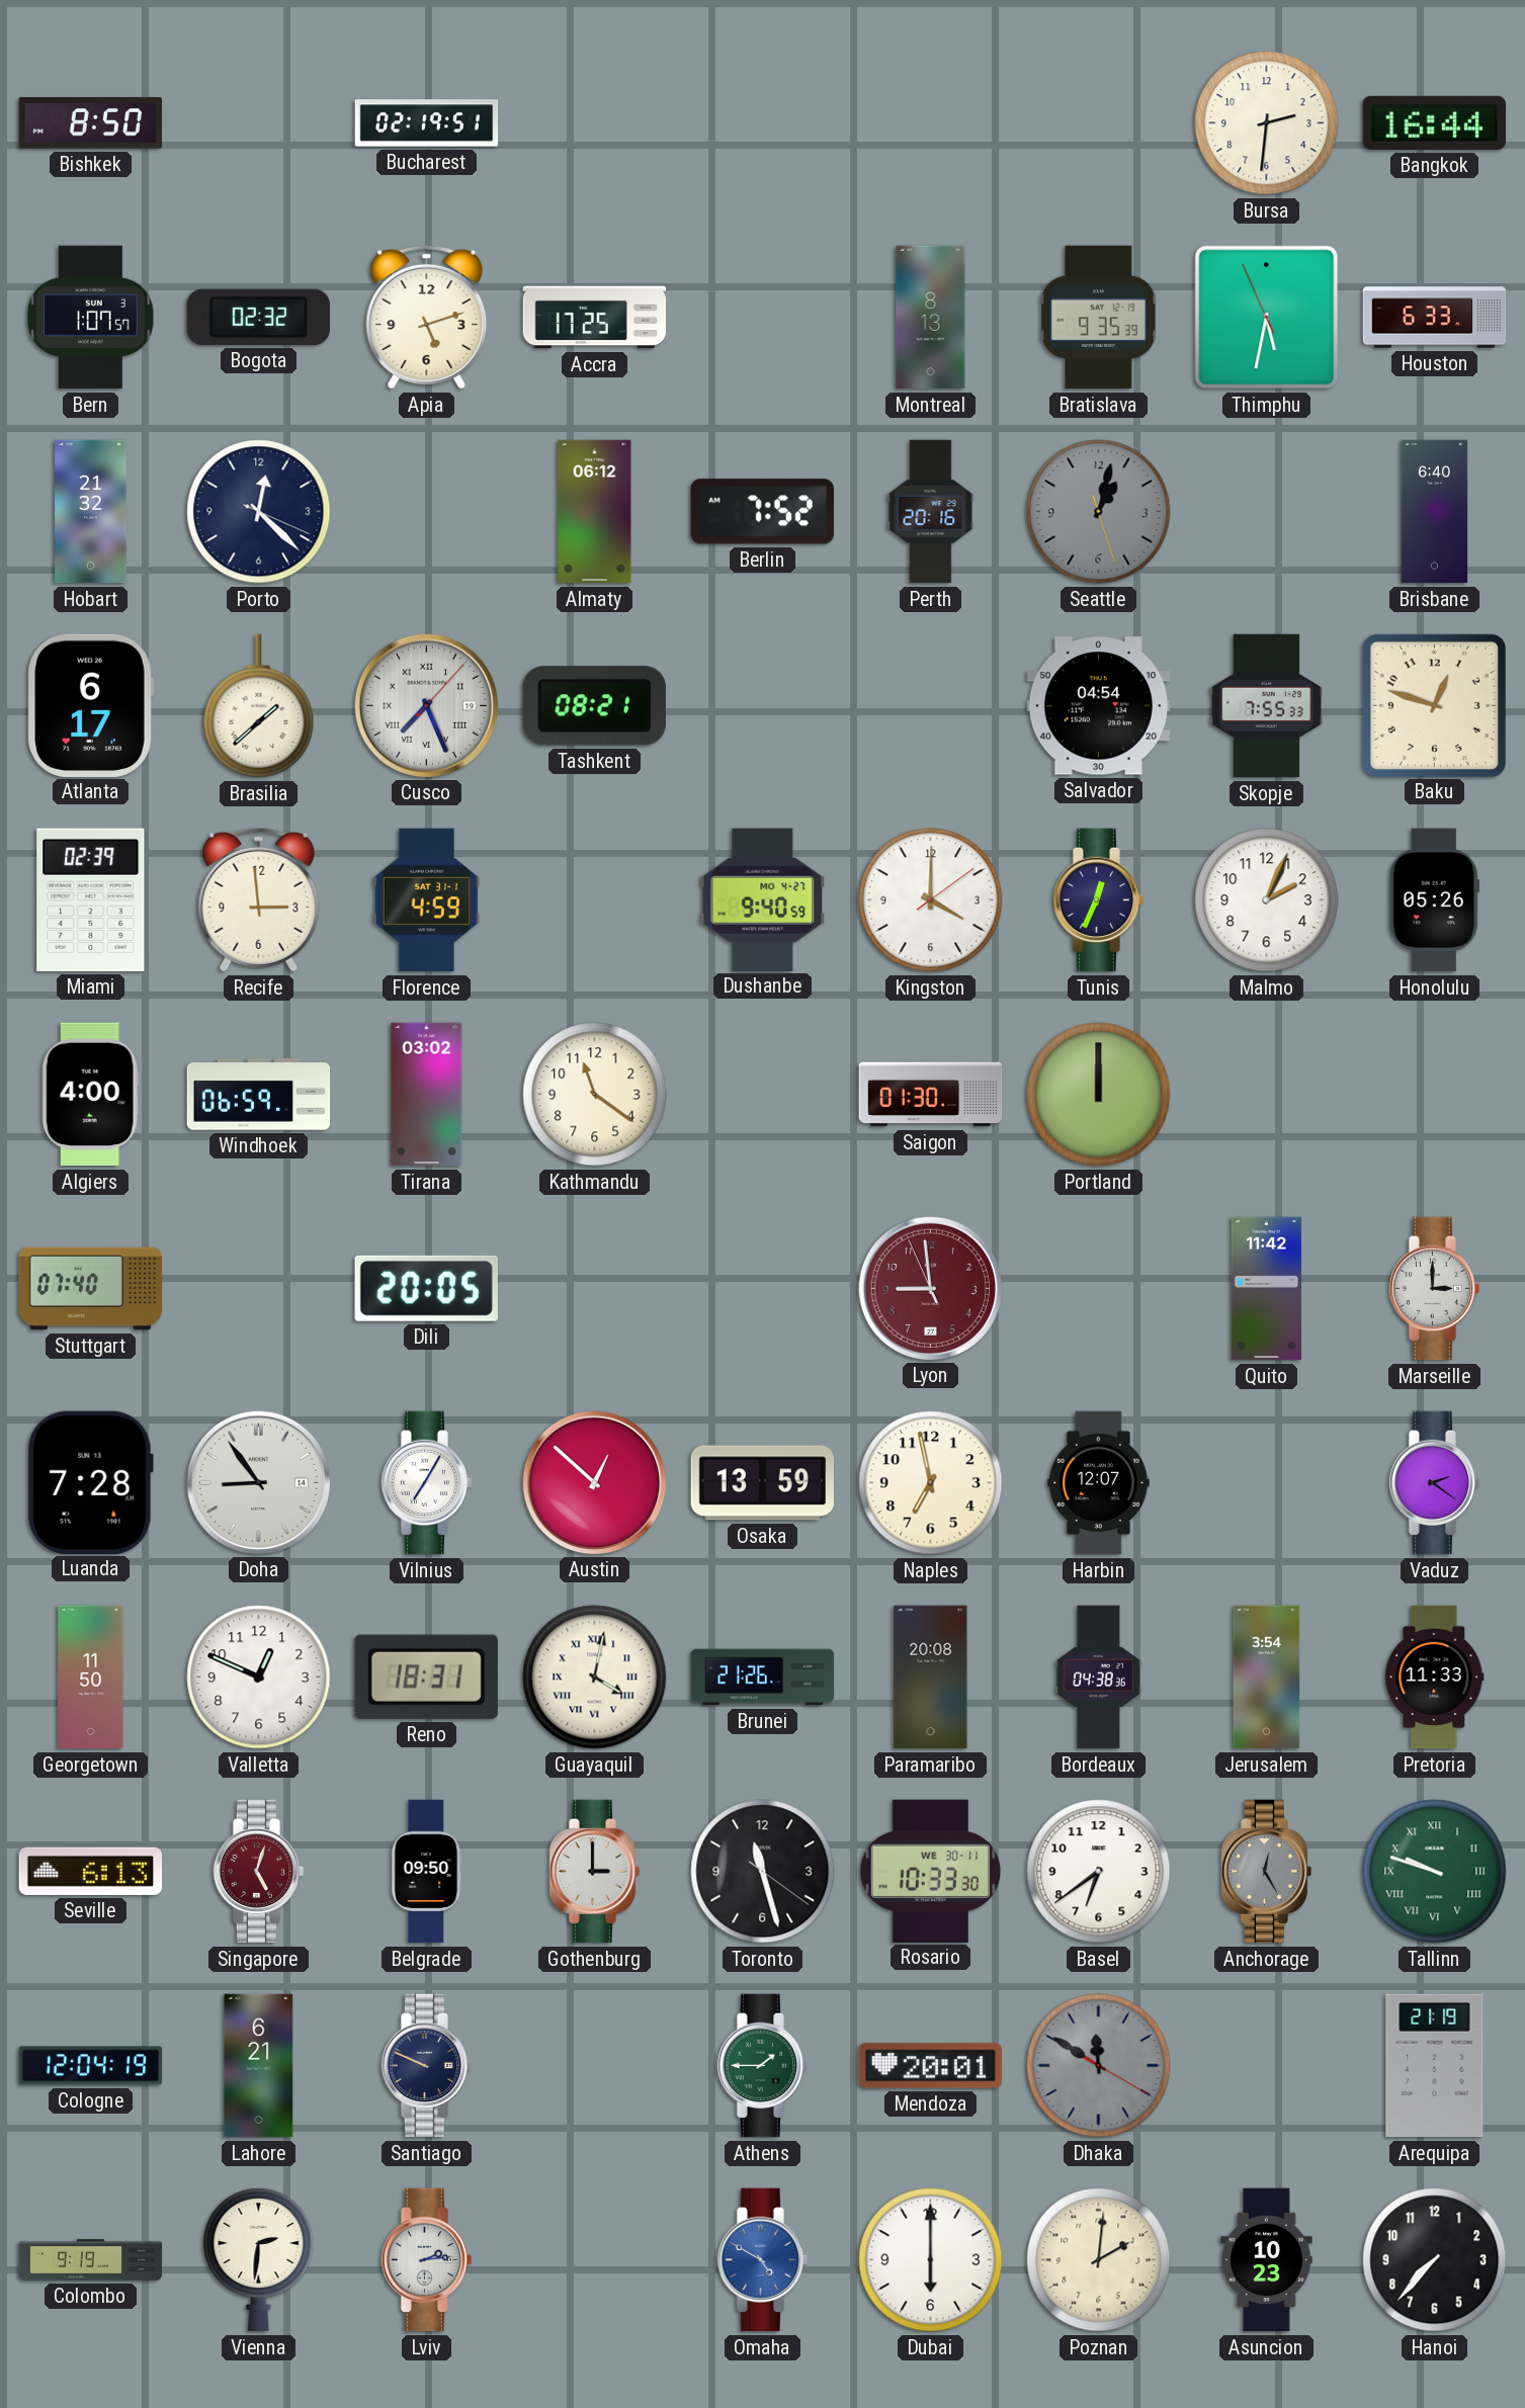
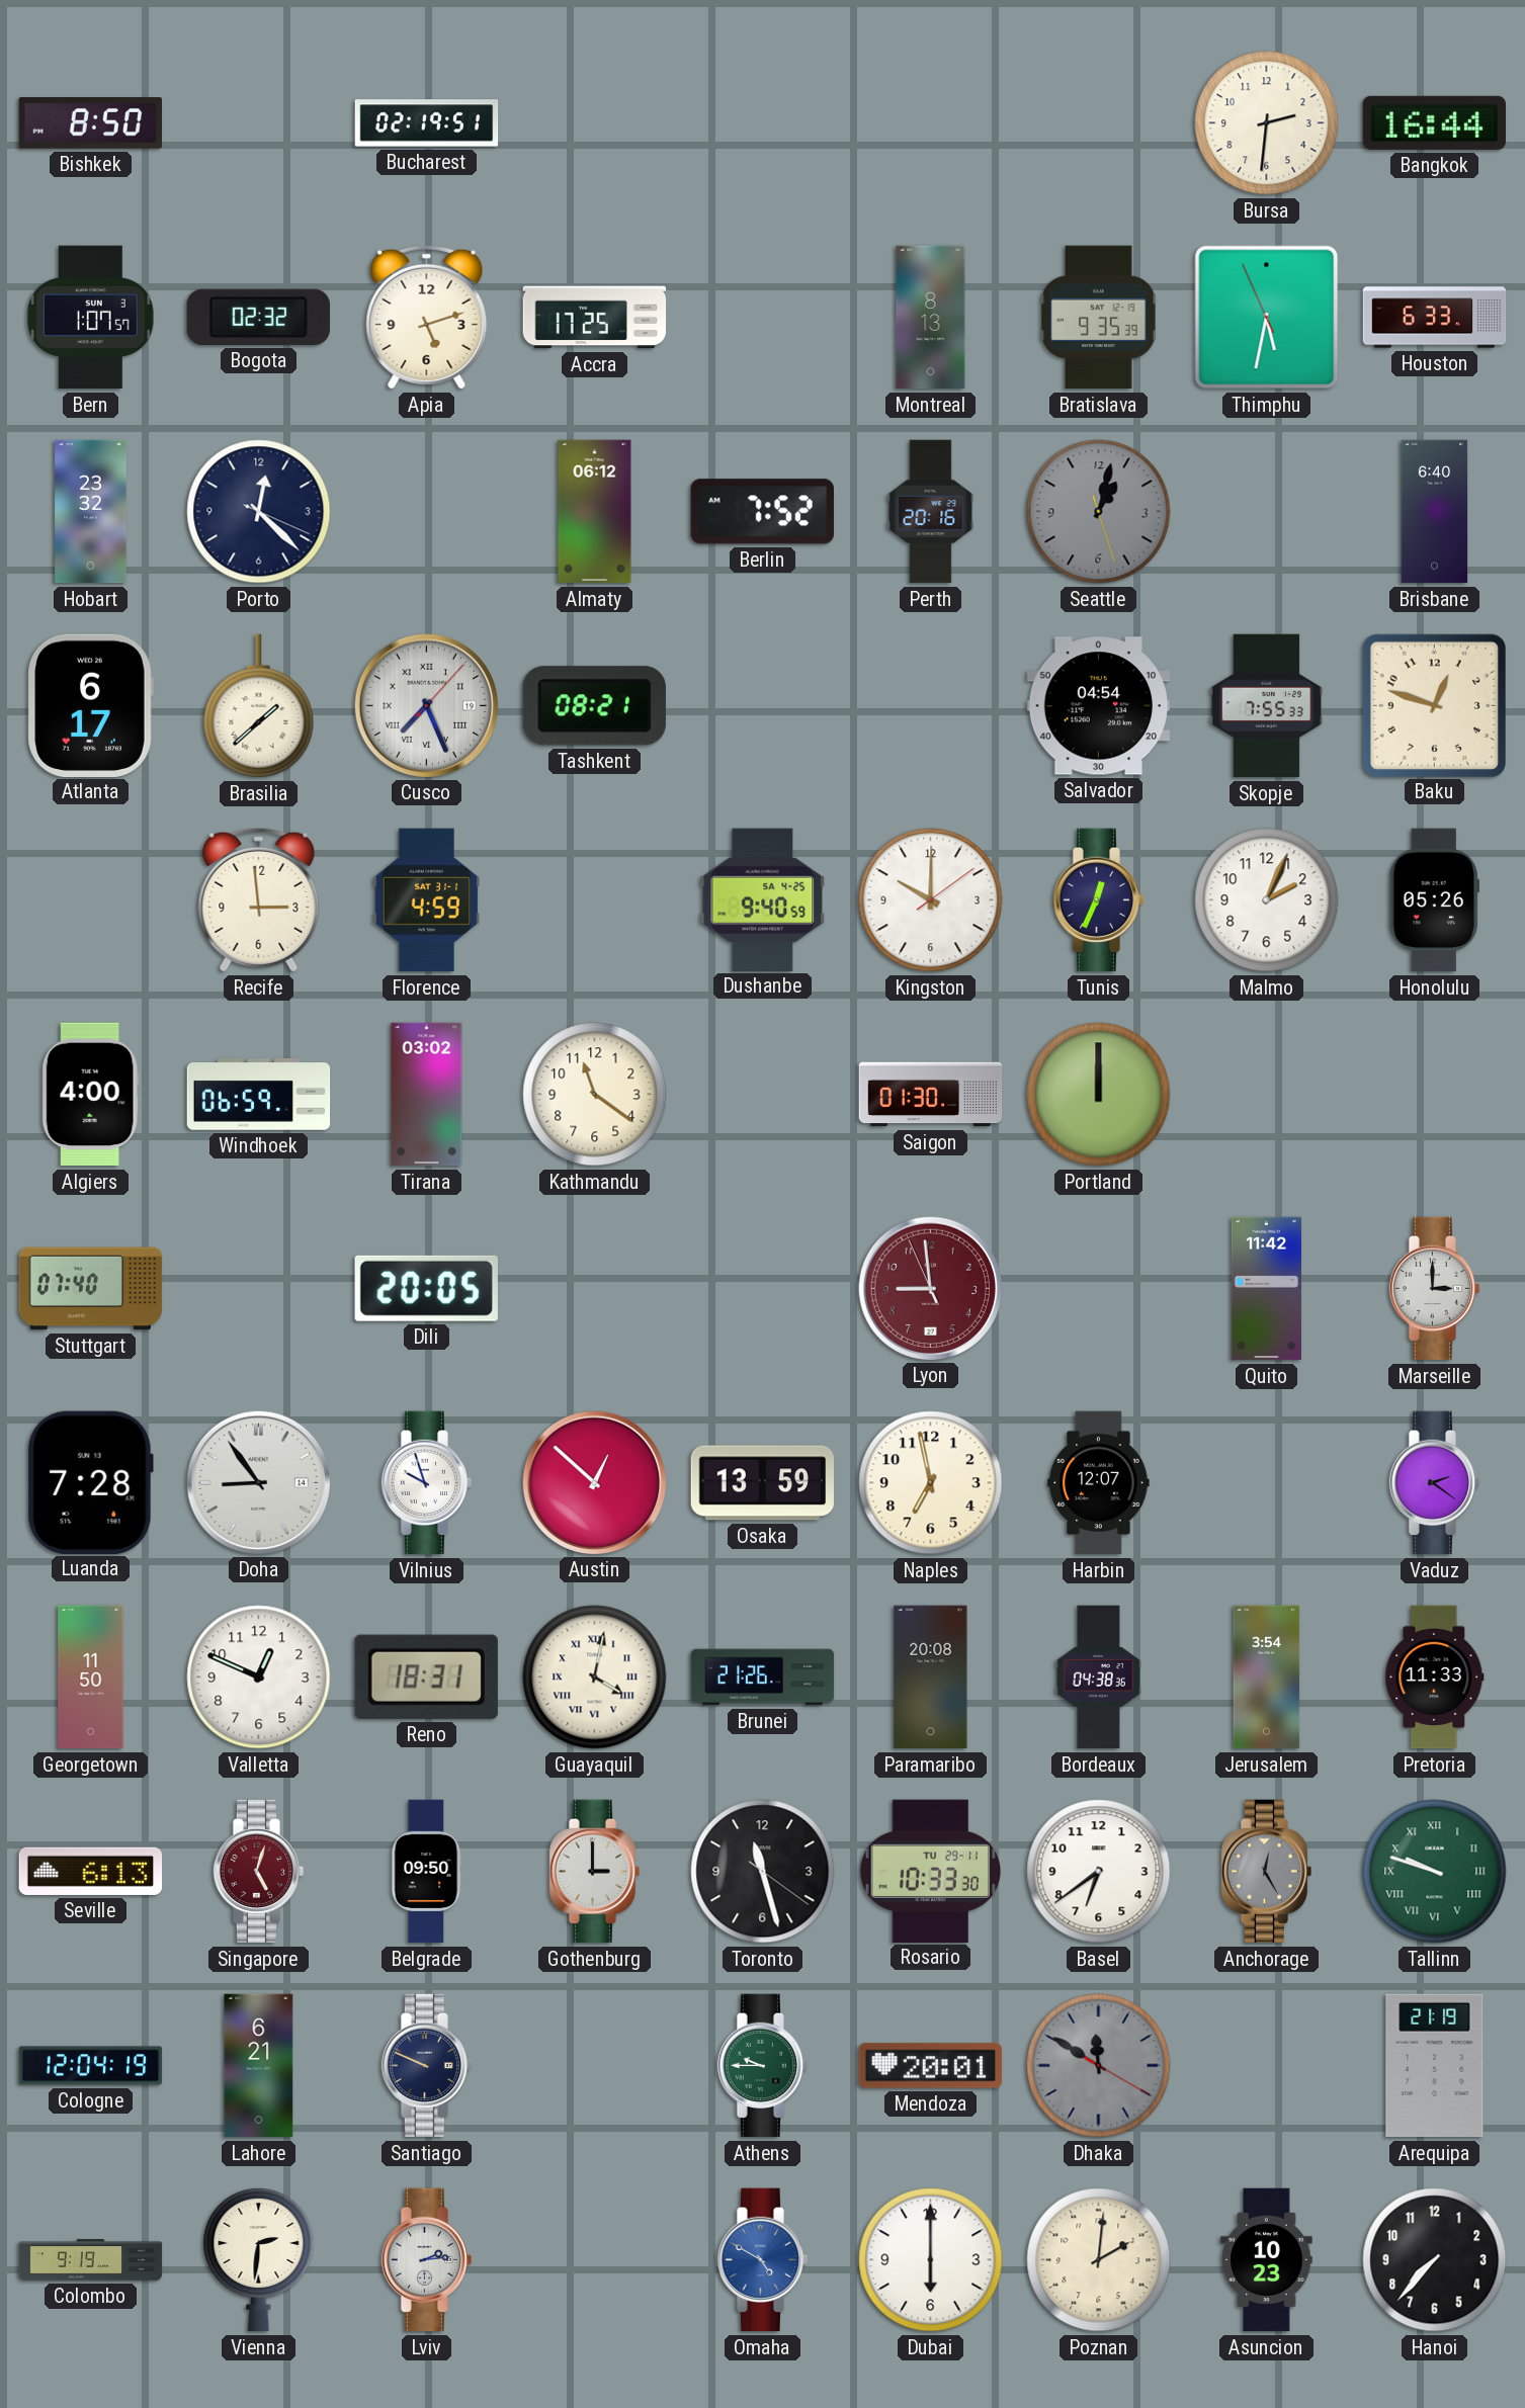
Hobart: 21:32 -> 23:32 (91, 512)
Miami: 02:39 -> none (91, 899)
Dushanbe date: MO 4-27 -> SA 4-25 (763, 899)
Kingston: 4:00 -> 10:00 (931, 900)
Vilnius: 7:05 -> 9:57 (427, 1483)
Rosario date: WE 30-11 -> TU 29-11 (930, 1871)
Athens: 1:45 -> 9:45 (763, 2066)
